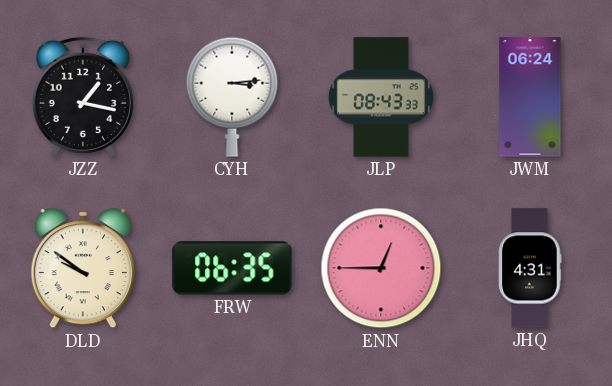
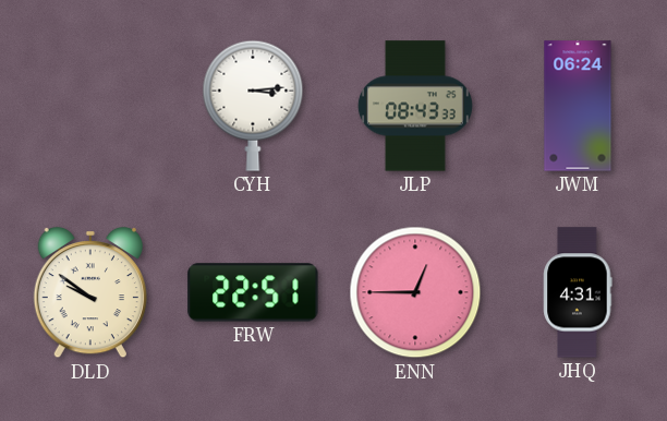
JZZ: 1:17 -> none (83, 97)
FRW: 06:35 -> 22:51 (253, 292)
